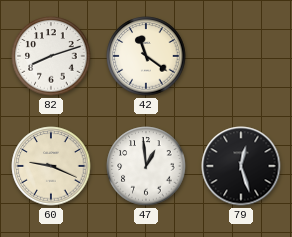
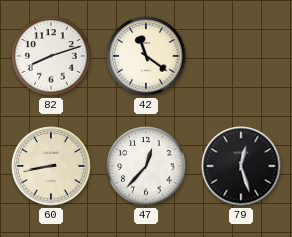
60: 9:19 -> 8:43 (51, 166)
47: 12:59 -> 12:37 (146, 166)
